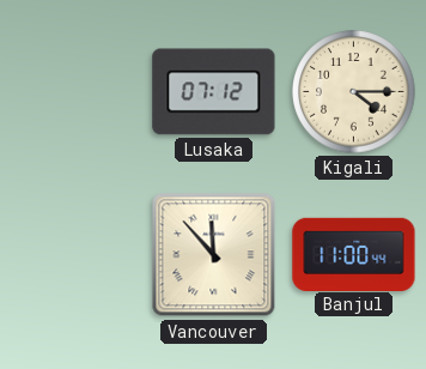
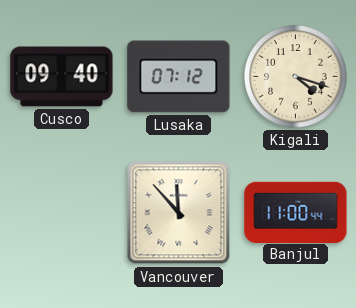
Cusco: none -> 09:40 (62, 77)
Kigali: 4:15 -> 4:18 (296, 77)
